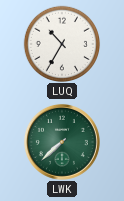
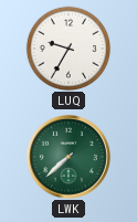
LUQ: 10:35 -> 9:35 (68, 49)
